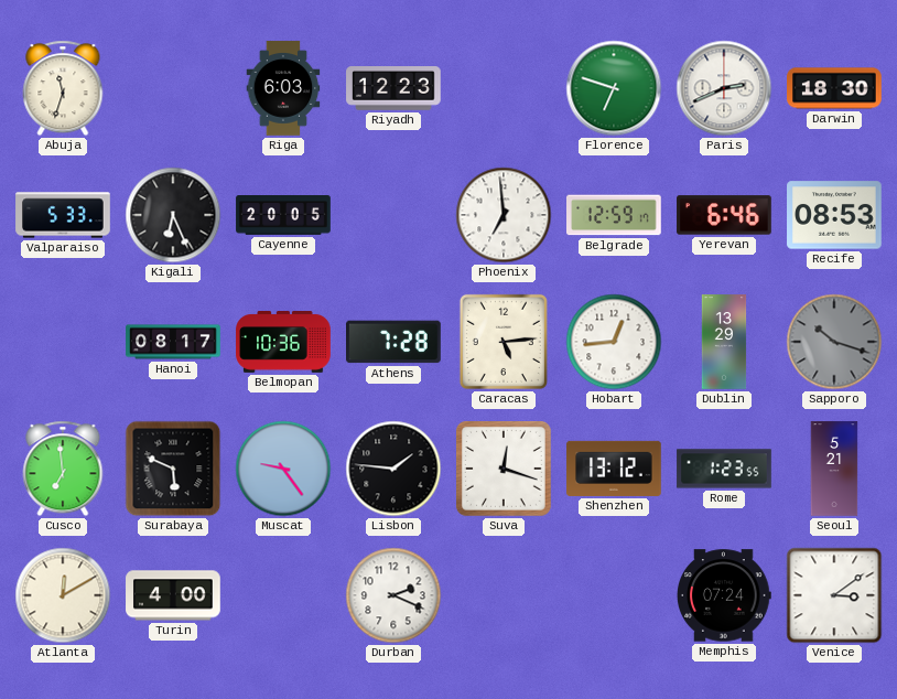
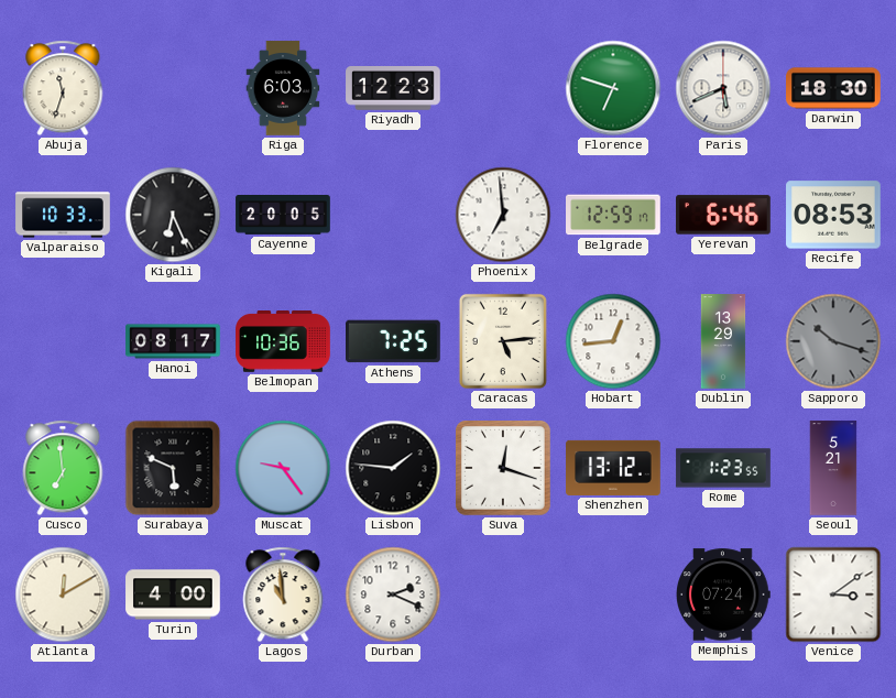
Paris: 2:41 -> 5:41 (723, 88)
Valparaiso: 5:33 -> 10:33 (63, 215)
Athens: 7:28 -> 7:25 (393, 341)
Lagos: none -> 10:59 (283, 595)
